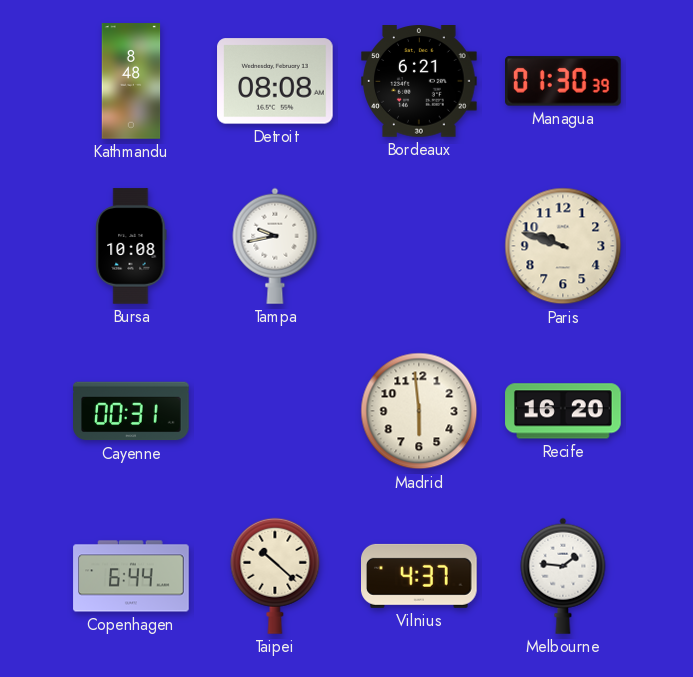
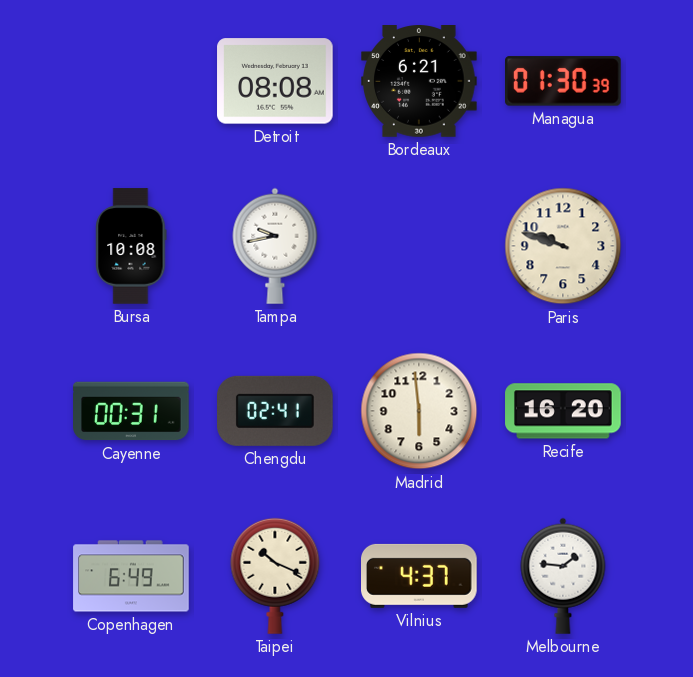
Kathmandu: 8:48 -> none (131, 81)
Chengdu: none -> 02:41 (276, 411)
Copenhagen: 6:44 -> 6:49 (131, 576)
Taipei: 10:22 -> 10:19 (275, 576)
